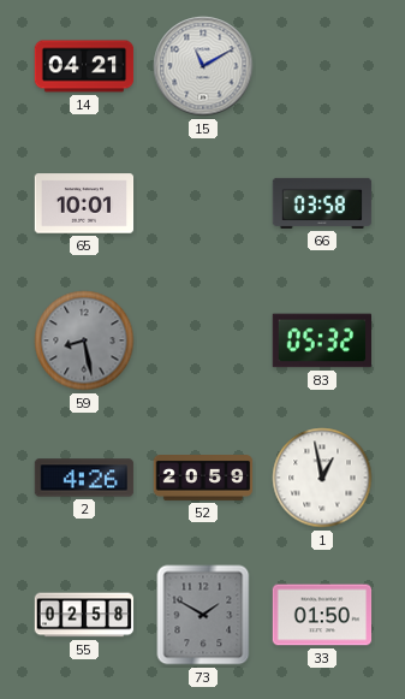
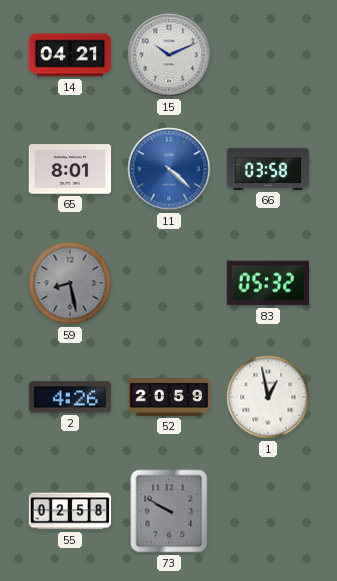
15: 11:10 -> 10:11 (169, 55)
65: 10:01 -> 8:01 (70, 169)
11: none -> 4:22 (169, 169)
73: 1:50 -> 9:50 (169, 511)
33: 01:50 -> none (322, 615)
